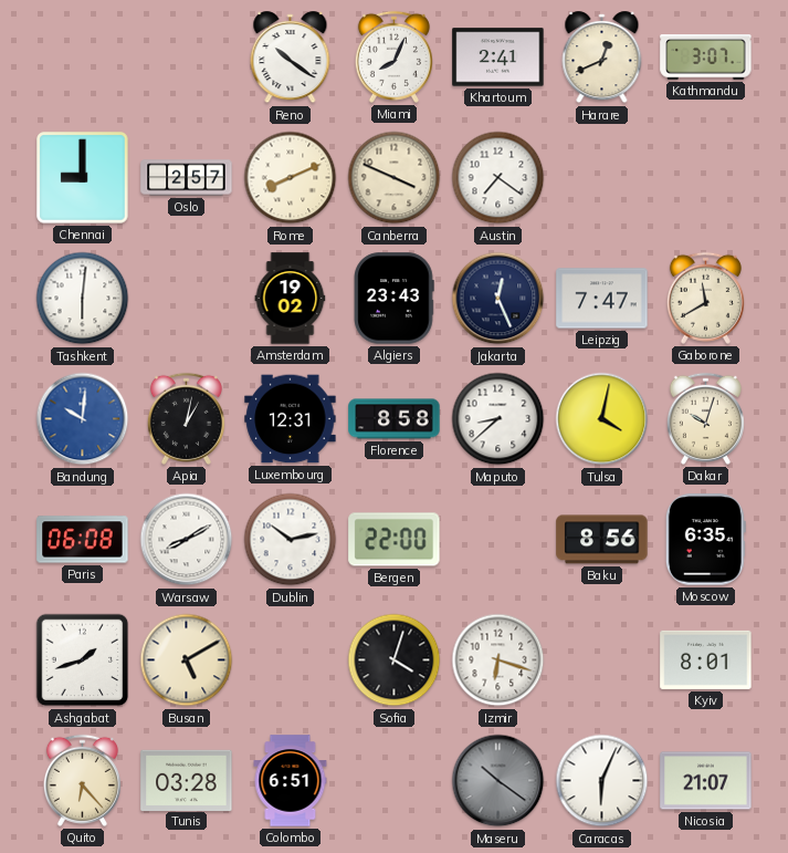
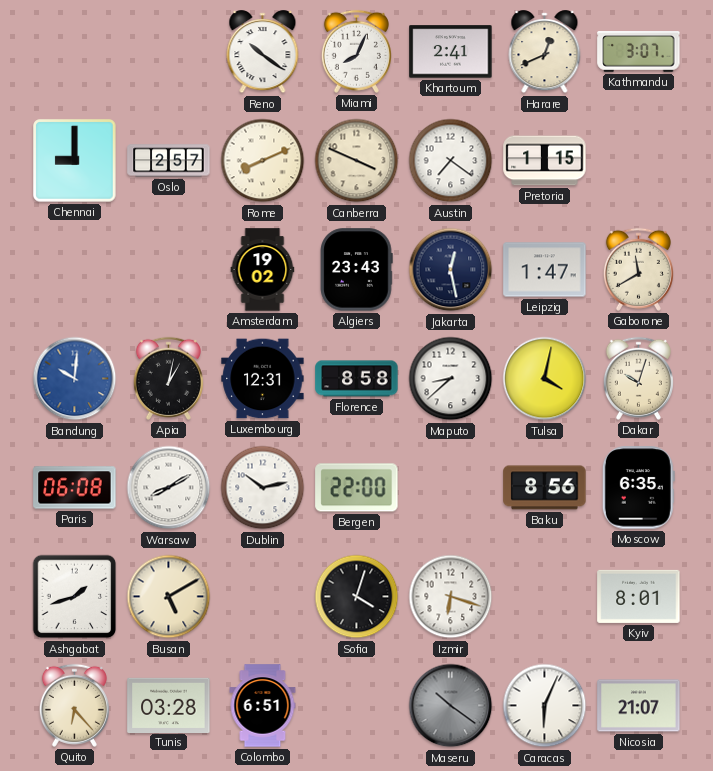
Pretoria: none -> 1:15 (545, 161)
Tashkent: 6:01 -> none (83, 299)
Jakarta: 12:26 -> 12:28 (451, 270)
Leipzig: 7:47 -> 1:47 (545, 270)
